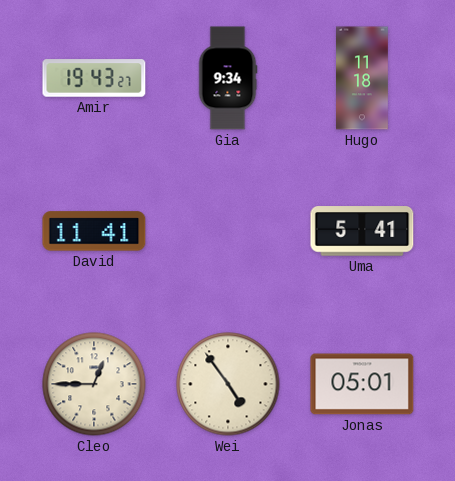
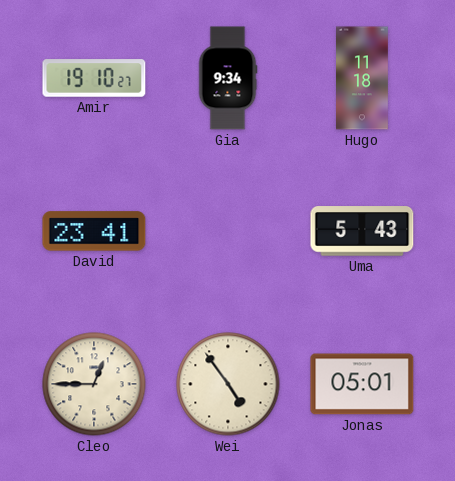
Amir: 19:43 -> 19:10 (94, 78)
David: 11:41 -> 23:41 (94, 231)
Uma: 5:41 -> 5:43 (362, 231)
